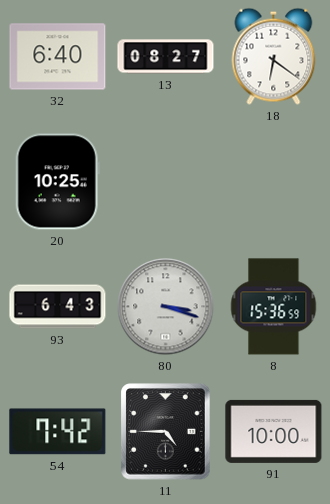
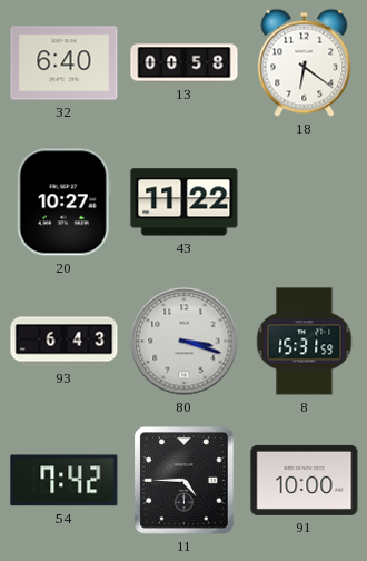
13: 08:27 -> 00:58 (185, 63)
20: 10:25 -> 10:27 (63, 203)
43: none -> 11:22 (185, 203)
8: 15:36 -> 15:31 (305, 342)
